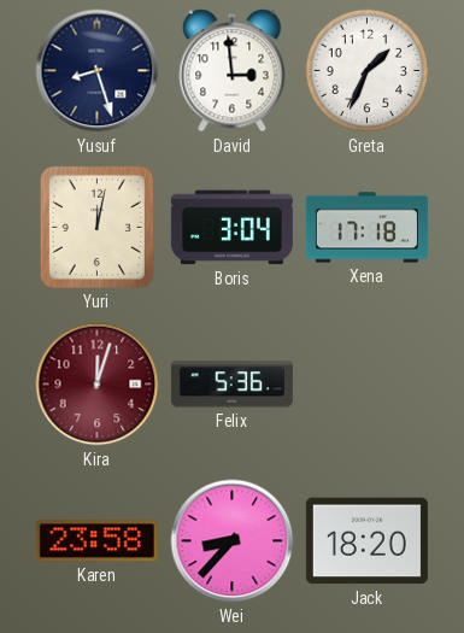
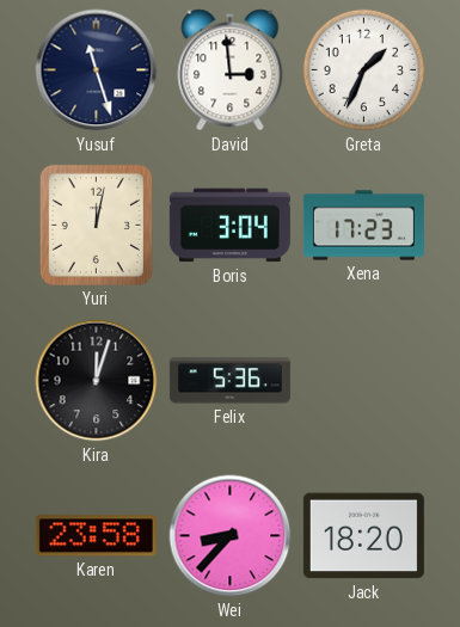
Yusuf: 8:27 -> 11:27 (97, 70)
Xena: 17:18 -> 17:23 (363, 226)
Kira dial: burgundy -> black (97, 381)
